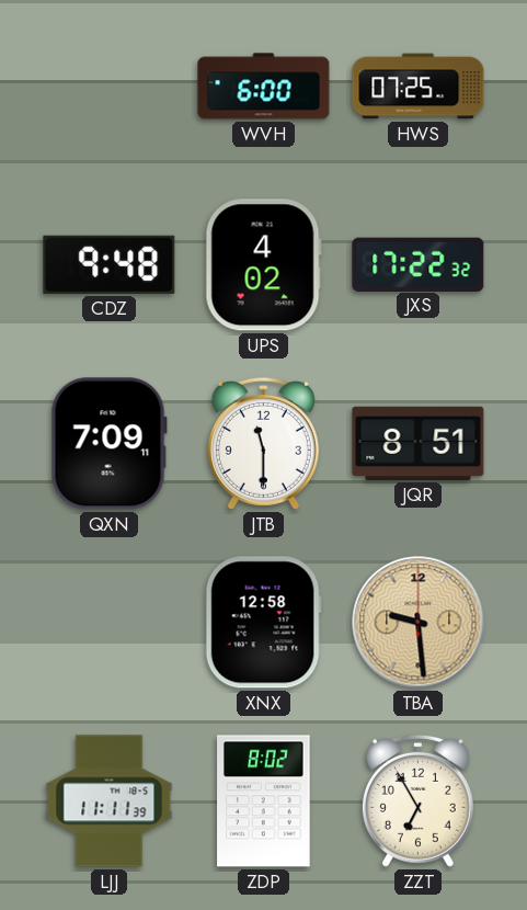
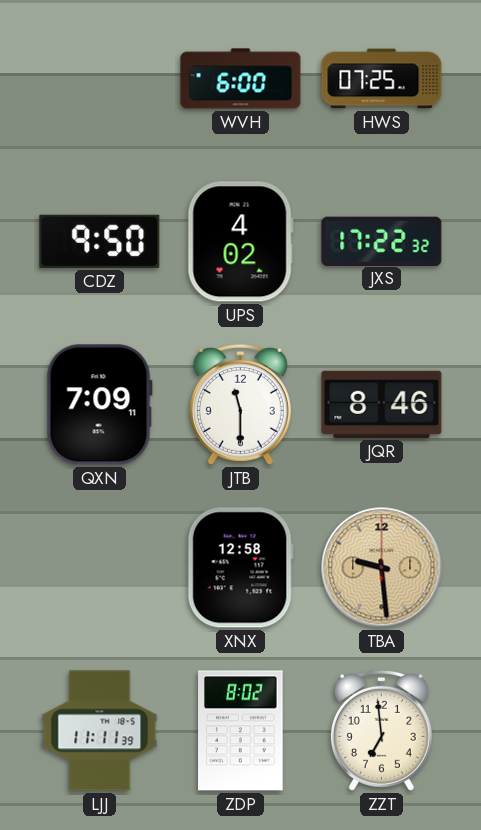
CDZ: 9:48 -> 9:50 (100, 241)
JQR: 8:51 -> 8:46 (382, 404)
ZZT: 6:55 -> 6:59 (381, 730)
